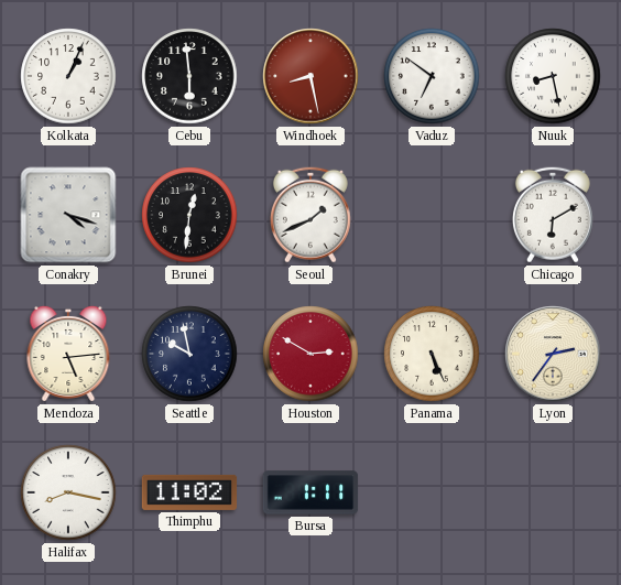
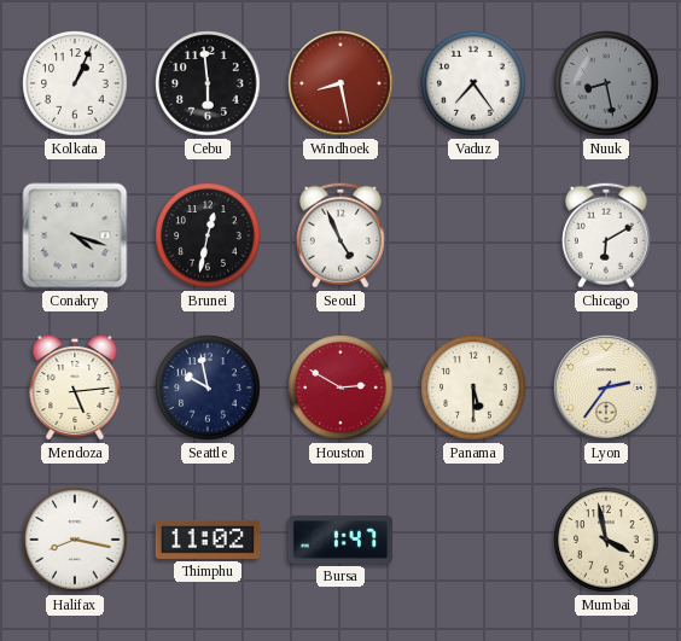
Vaduz: 6:51 -> 7:24 (473, 83)
Nuuk dial: white -> grey (606, 83)
Brunei: 12:31 -> 12:32 (208, 235)
Seoul: 1:41 -> 4:56 (340, 235)
Panama: 5:26 -> 5:30 (473, 387)
Bursa: 1:11 -> 1:47 (340, 540)
Mumbai: none -> 3:58 (606, 540)
